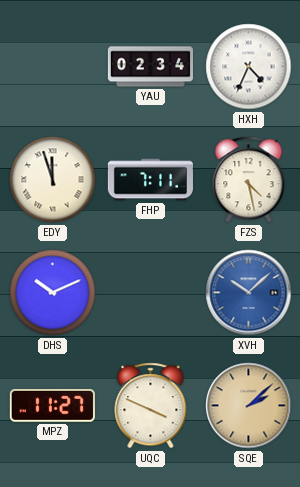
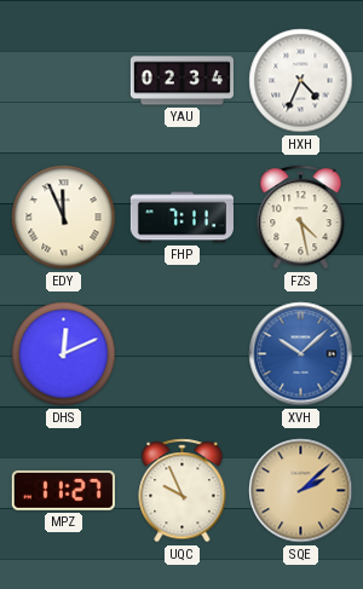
EDY: 11:57 -> 11:56 (64, 218)
DHS: 10:11 -> 12:11 (64, 354)
UQC: 3:49 -> 9:56 (183, 491)
